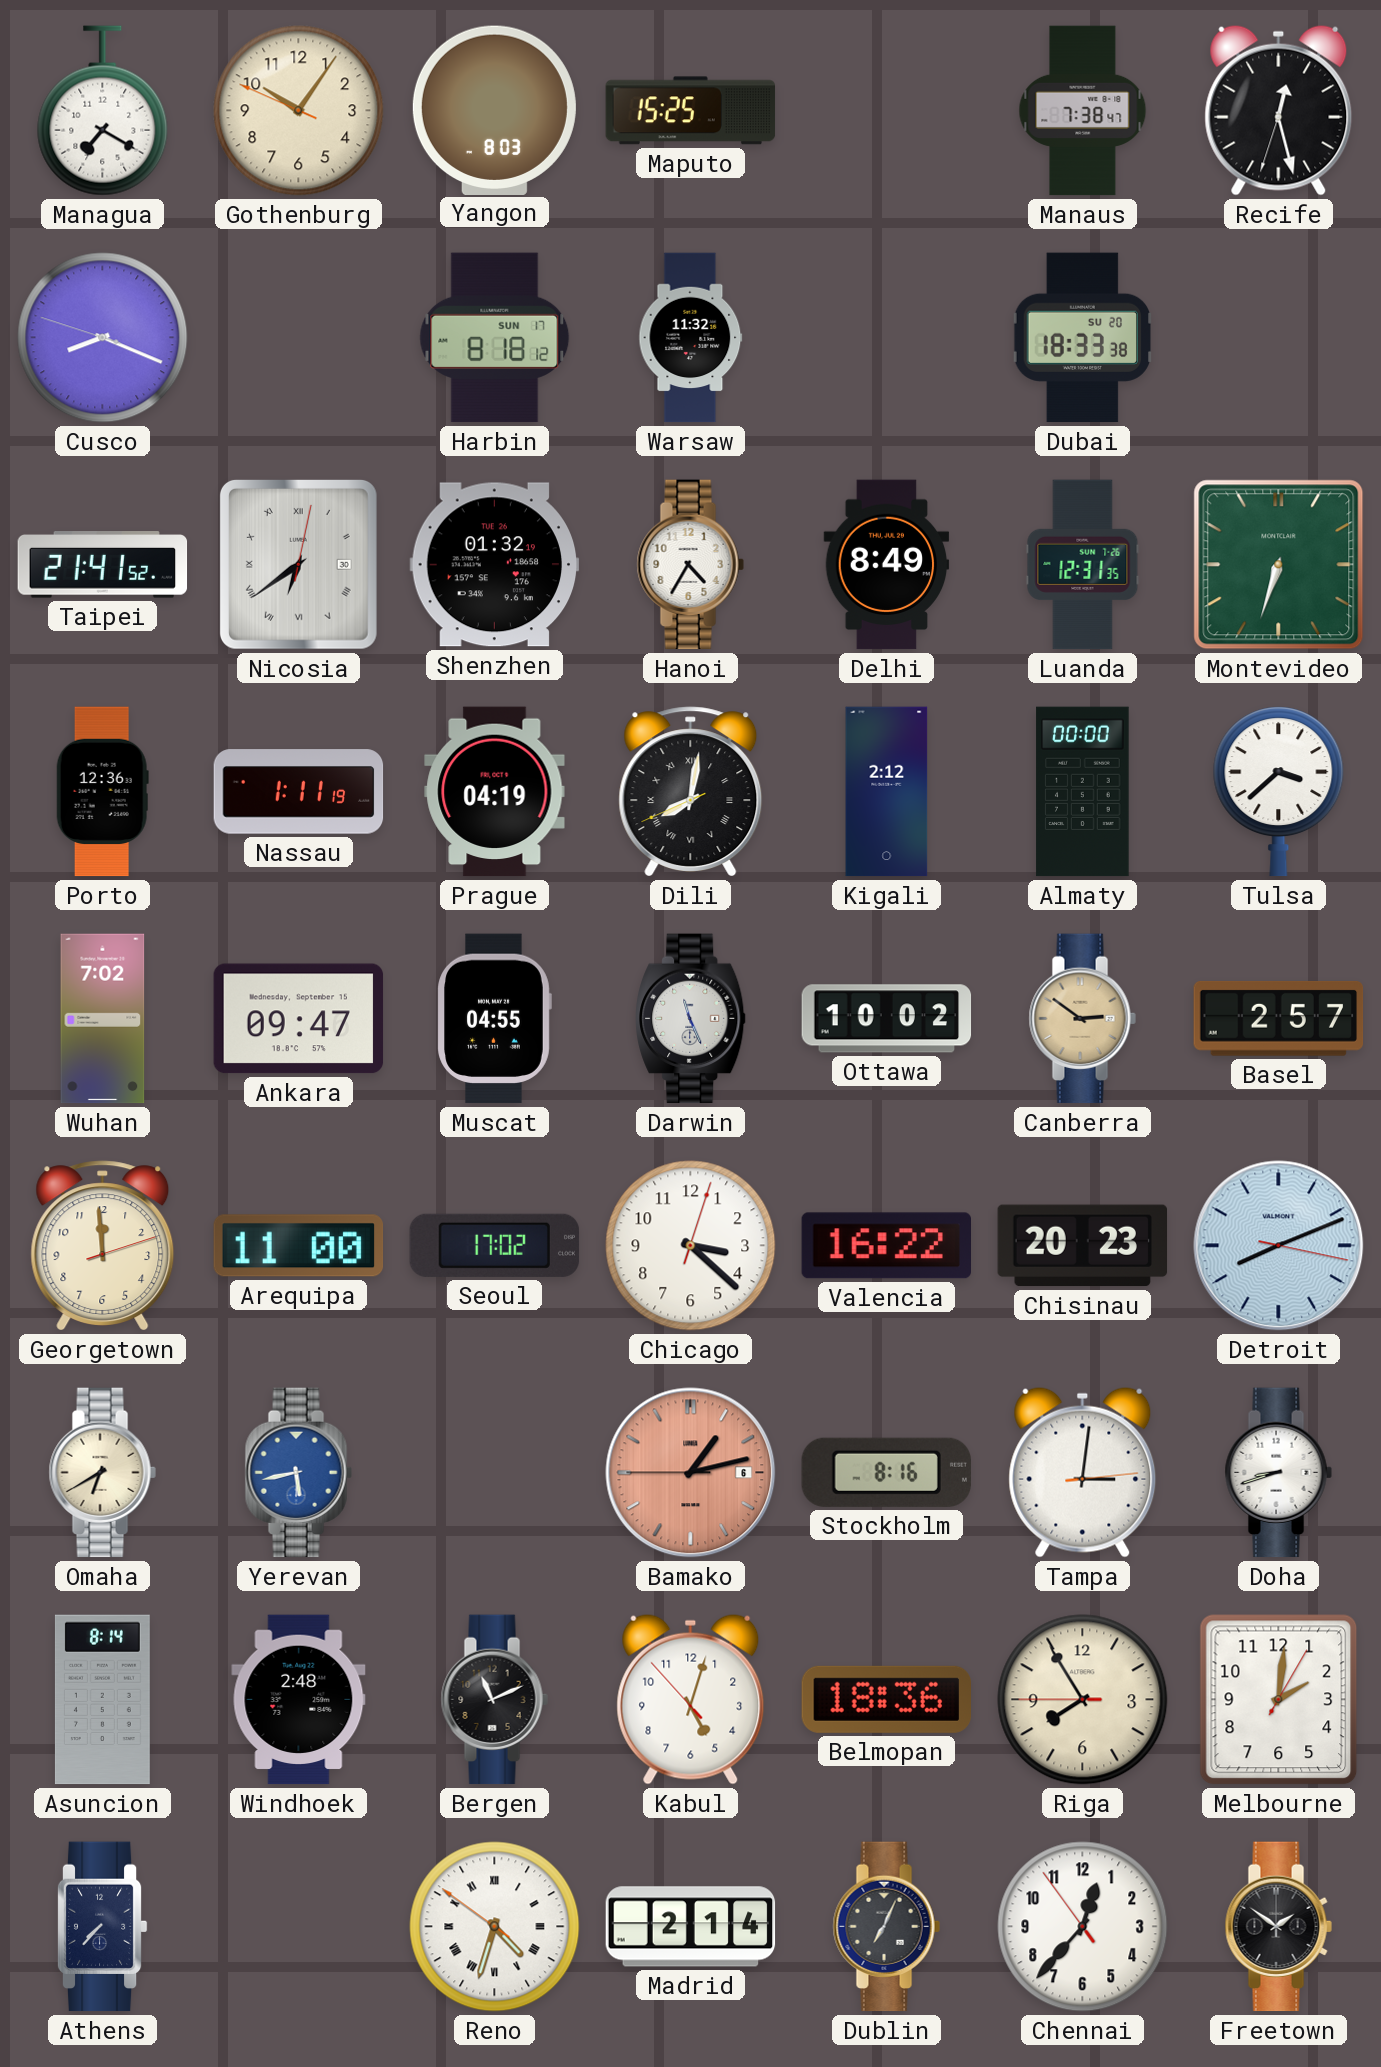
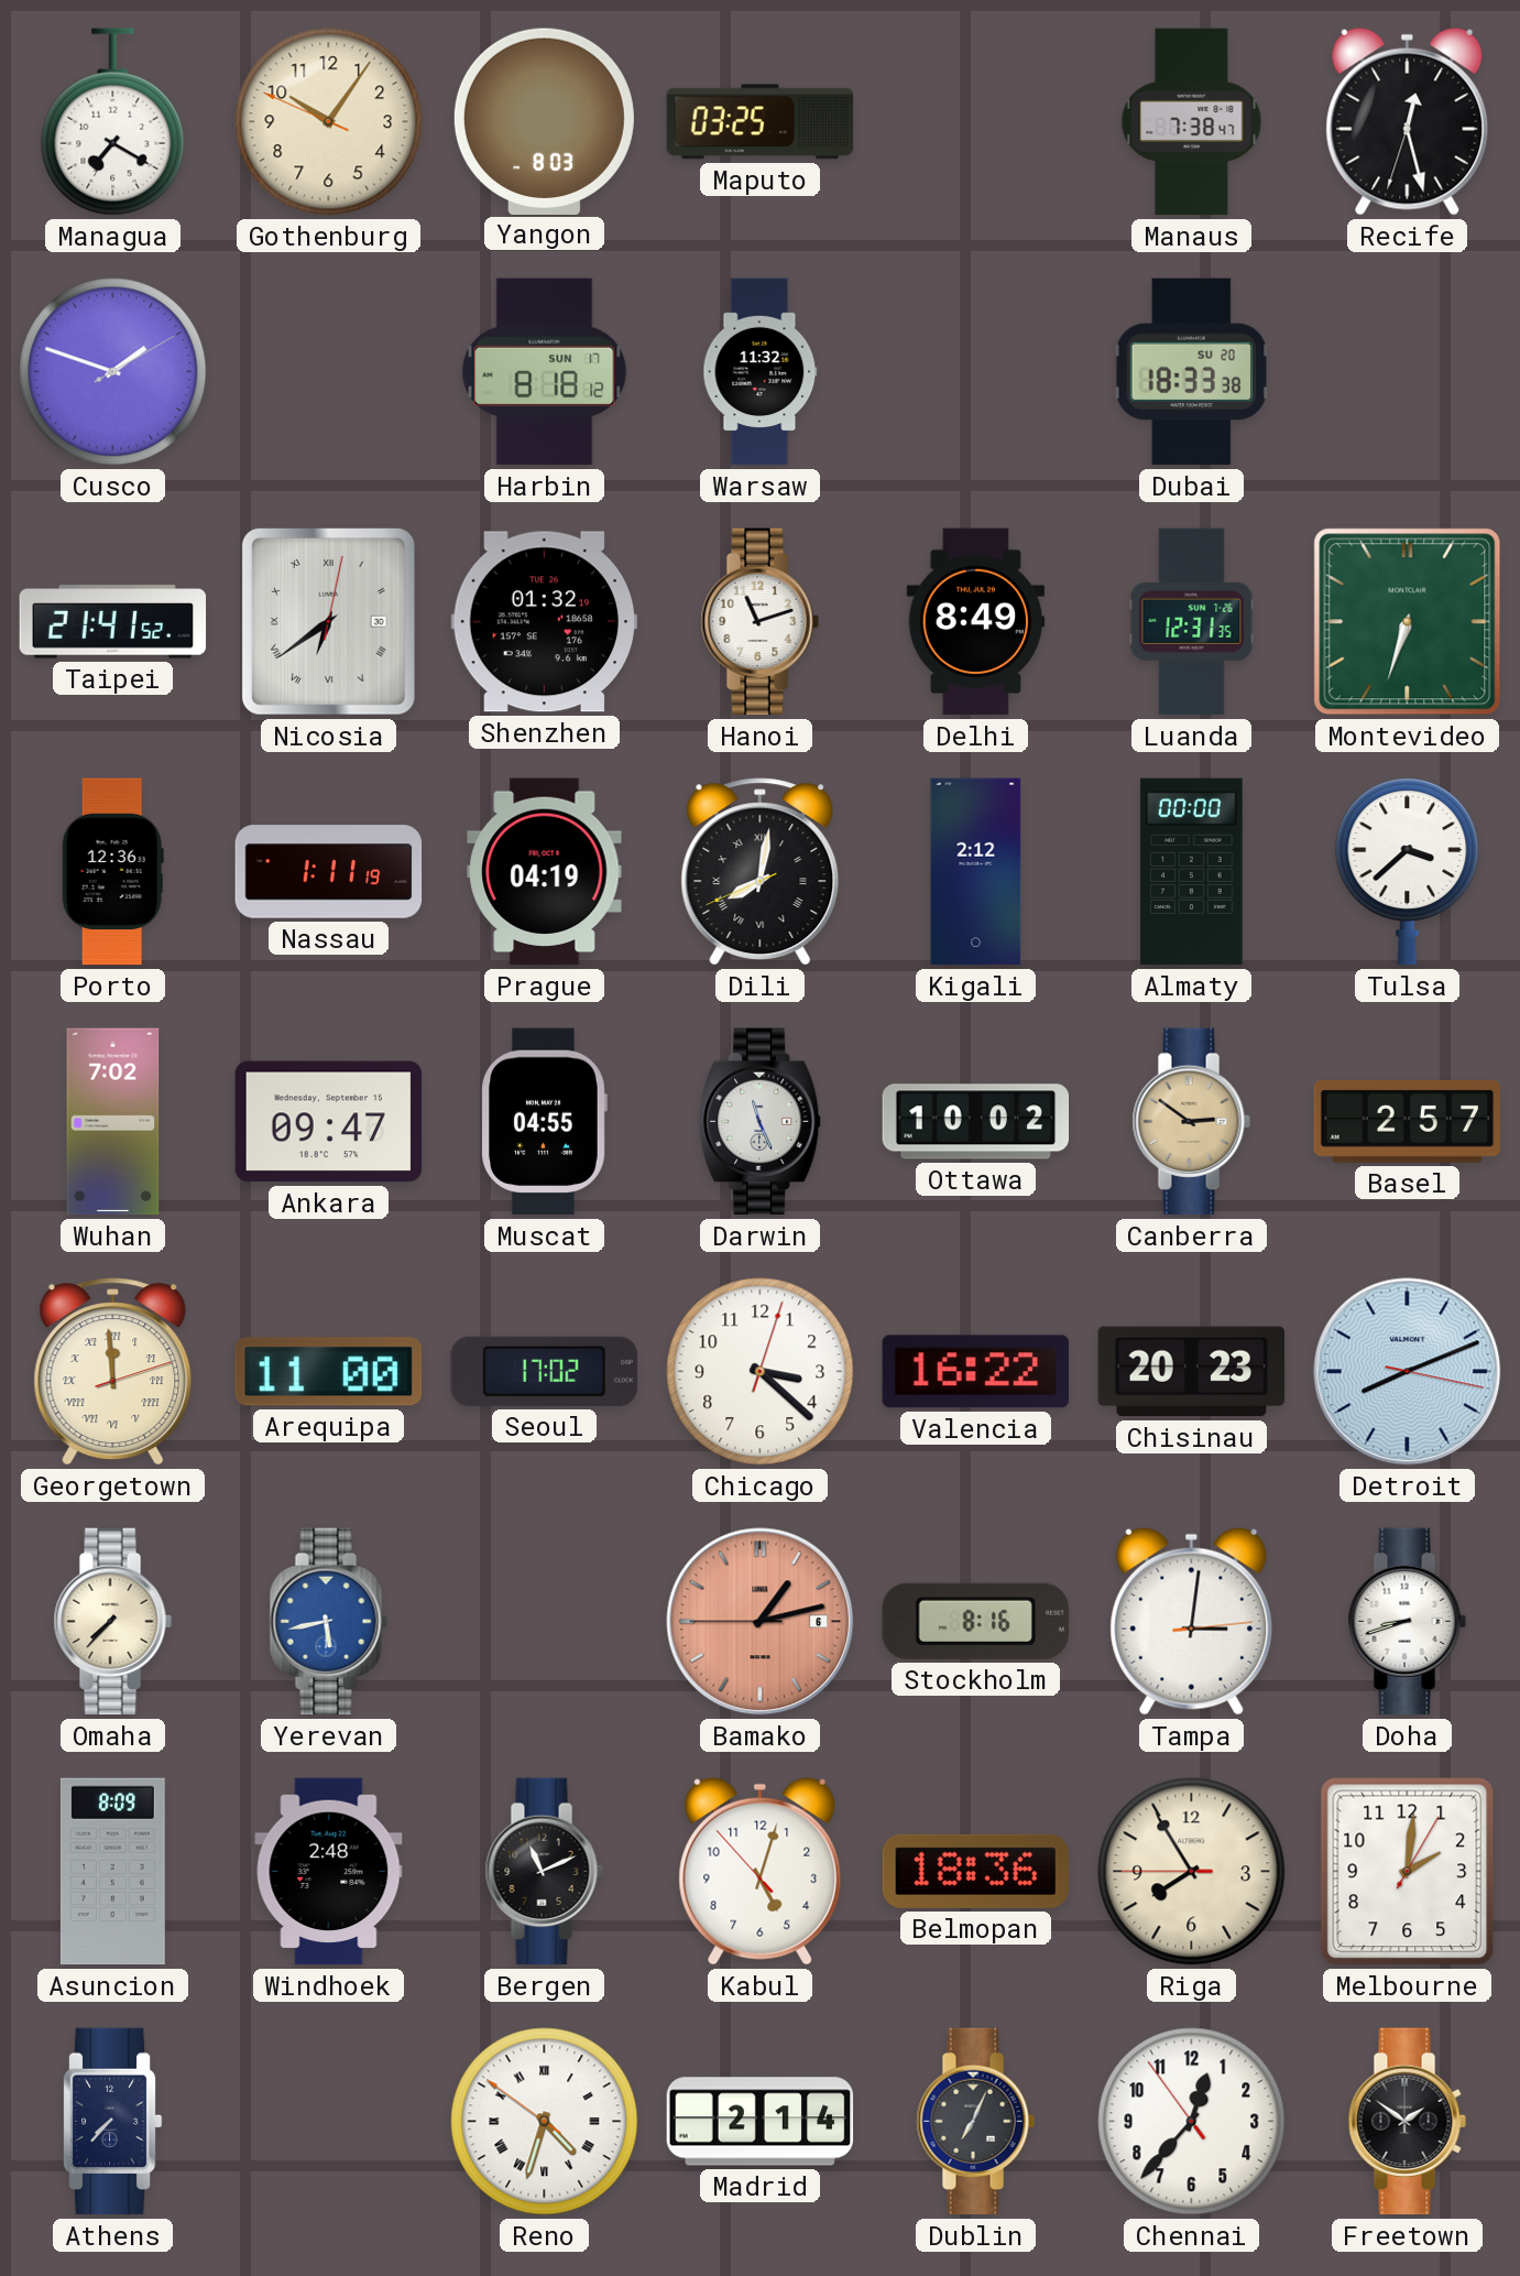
Maputo: 15:25 -> 03:25 (761, 122)
Cusco: 8:18 -> 1:48 (113, 372)
Hanoi: 4:35 -> 11:12 (759, 622)
Georgetown numerals: Arabic -> Roman (113, 1372)
Omaha: 6:40 -> 7:37 (112, 1622)
Asuncion: 8:14 -> 8:09 (112, 1872)
